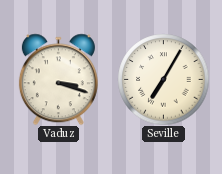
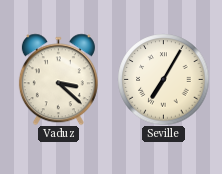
Vaduz: 3:18 -> 3:22 (58, 79)
